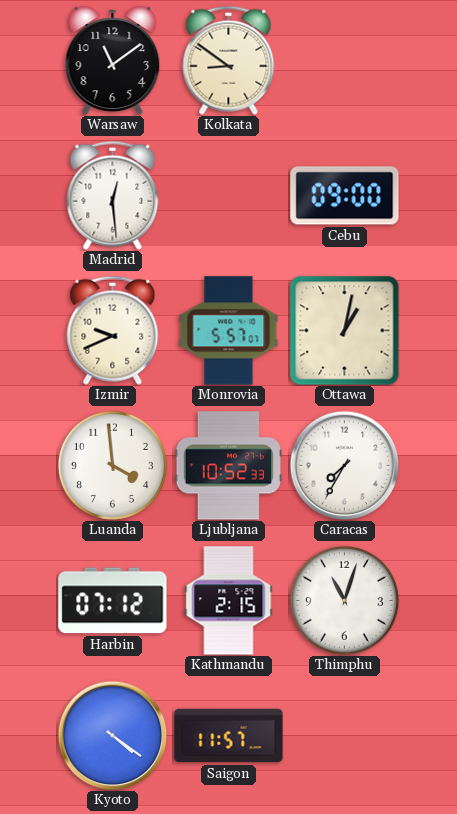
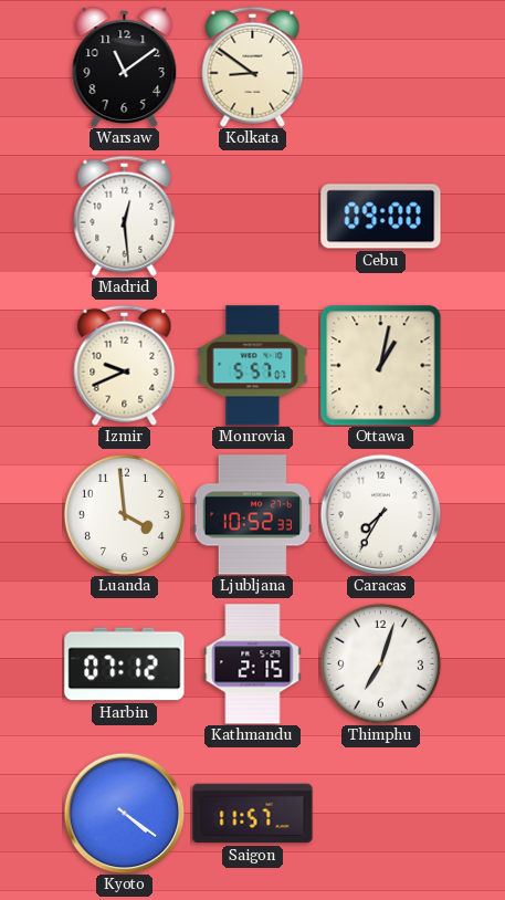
Thimphu: 11:03 -> 7:03 (380, 663)
